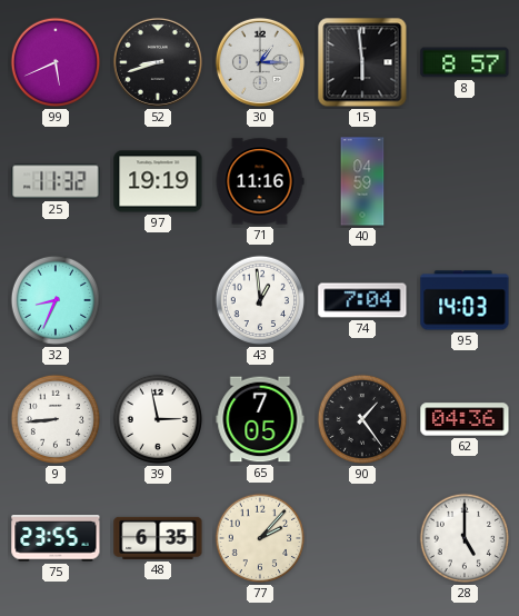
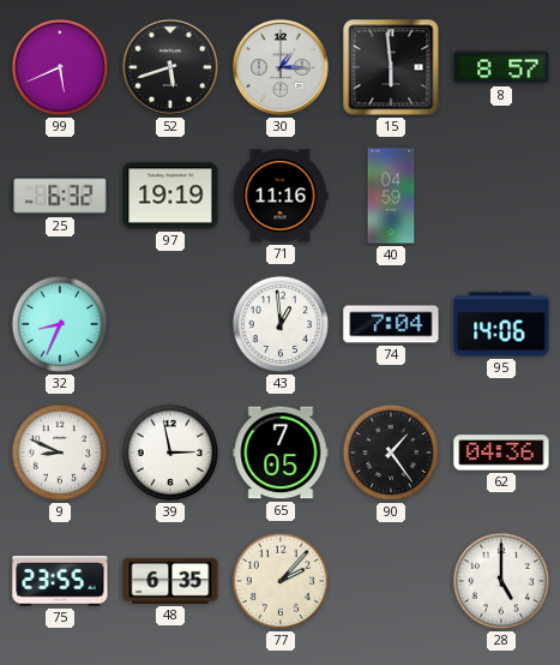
52: 8:42 -> 5:42 (170, 67)
25: 11:32 -> 6:32 (60, 196)
95: 14:03 -> 14:06 (501, 324)
9: 8:44 -> 8:49 (60, 453)
